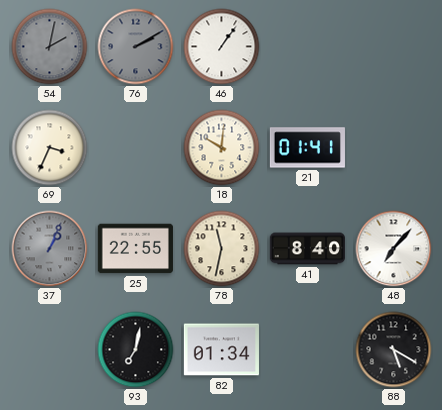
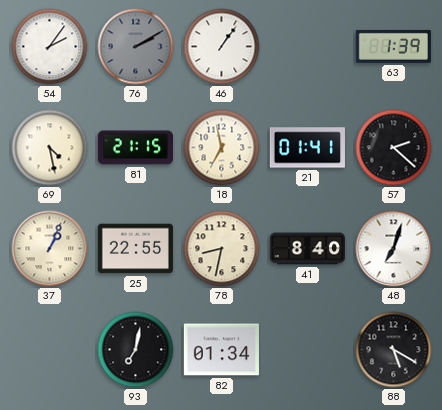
54: 2:02 -> 2:06 (50, 47)
54 dial: grey -> white (50, 47)
63: none -> 1:39 (393, 46)
69: 3:34 -> 4:28 (50, 148)
81: none -> 21:15 (135, 148)
18: 10:01 -> 6:58 (222, 148)
57: none -> 2:22 (394, 148)
37 dial: grey -> cream (50, 249)
78: 11:32 -> 8:32 (222, 249)
48: 7:07 -> 7:03 (394, 249)
